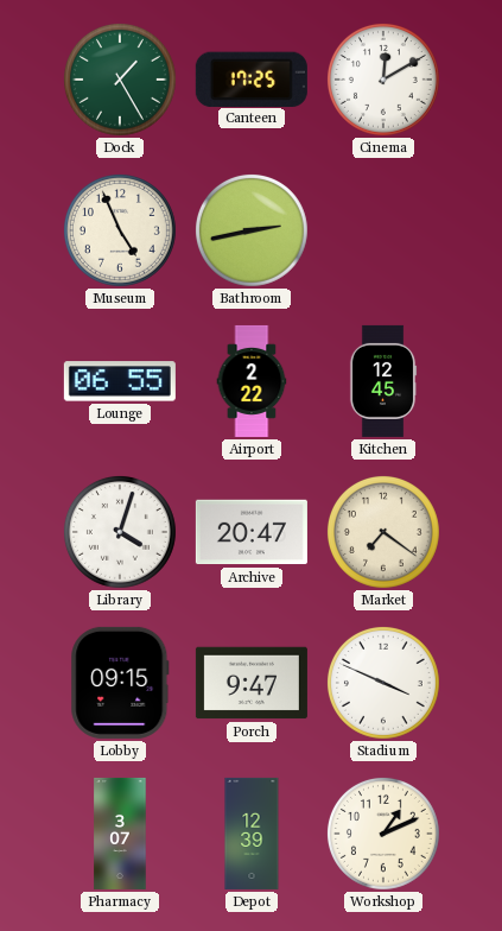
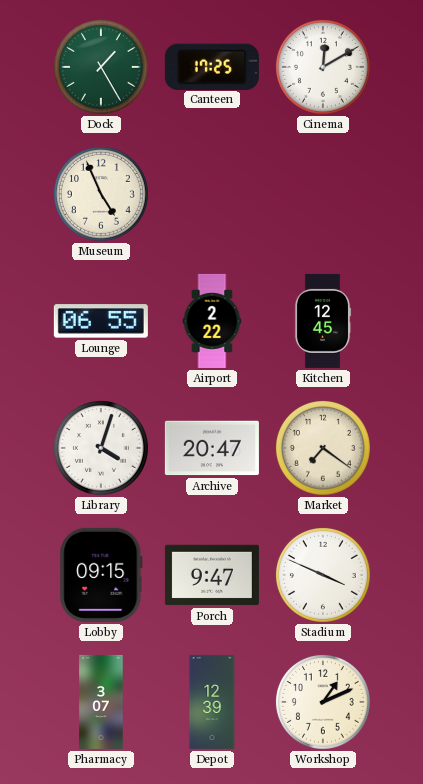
Bathroom: 2:43 -> none (252, 230)
